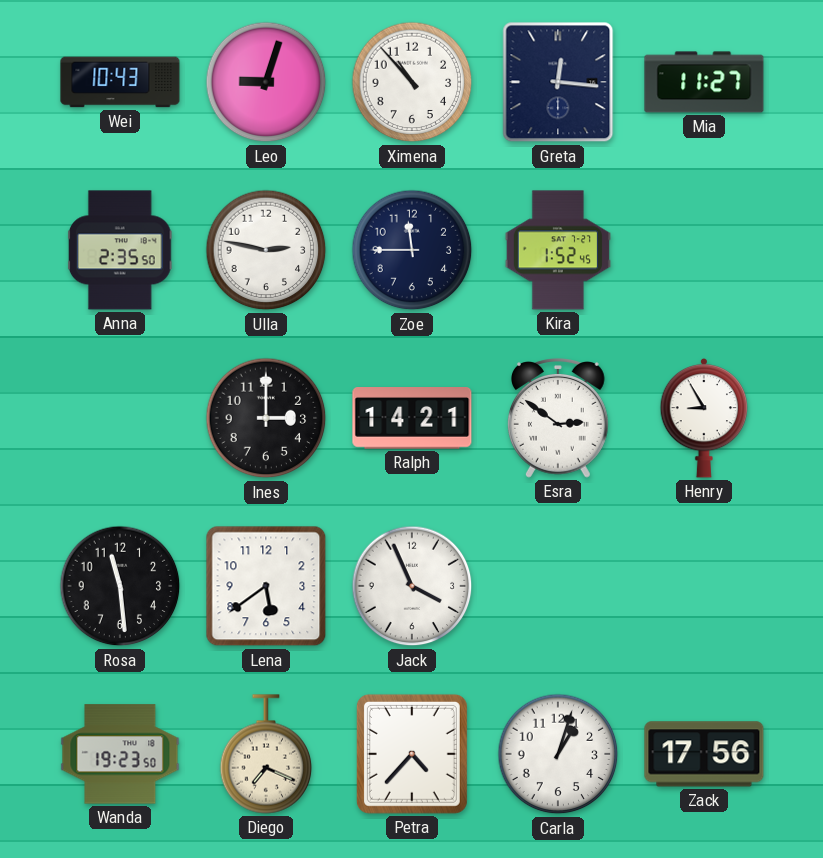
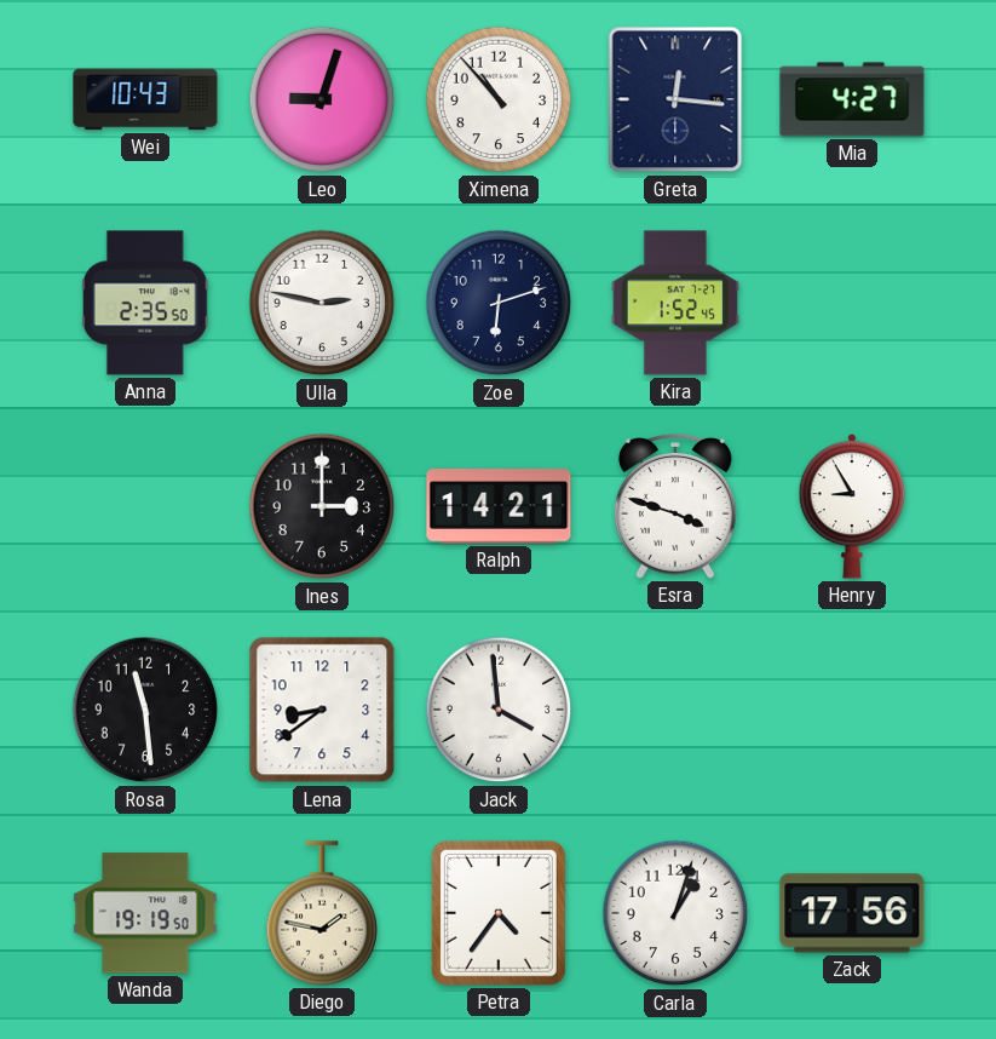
Mia: 11:27 -> 4:27 (852, 99)
Zoe: 11:45 -> 6:12 (499, 303)
Esra: 2:51 -> 3:48 (677, 506)
Lena: 5:39 -> 8:39 (322, 710)
Jack: 3:56 -> 3:59 (499, 710)
Wanda: 19:23 -> 19:19 (145, 913)
Diego: 7:19 -> 1:47 (322, 913)
Petra: 4:37 -> 4:36 (499, 913)
